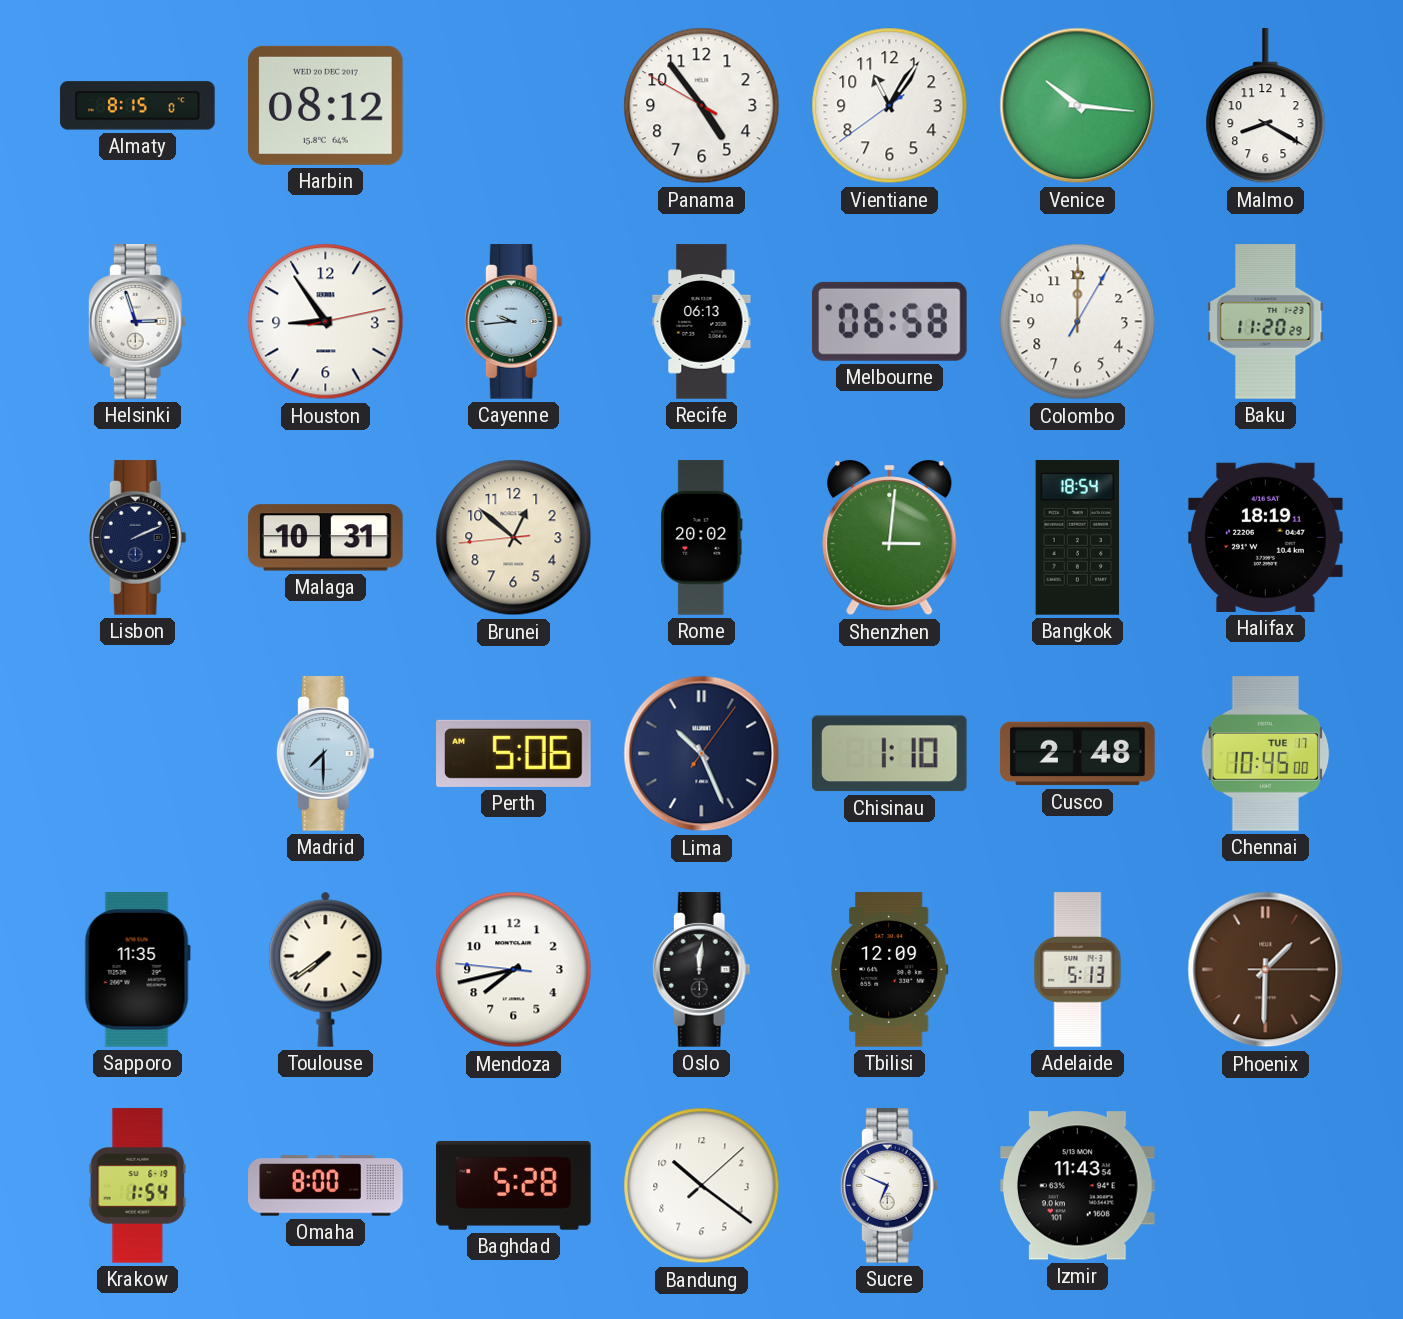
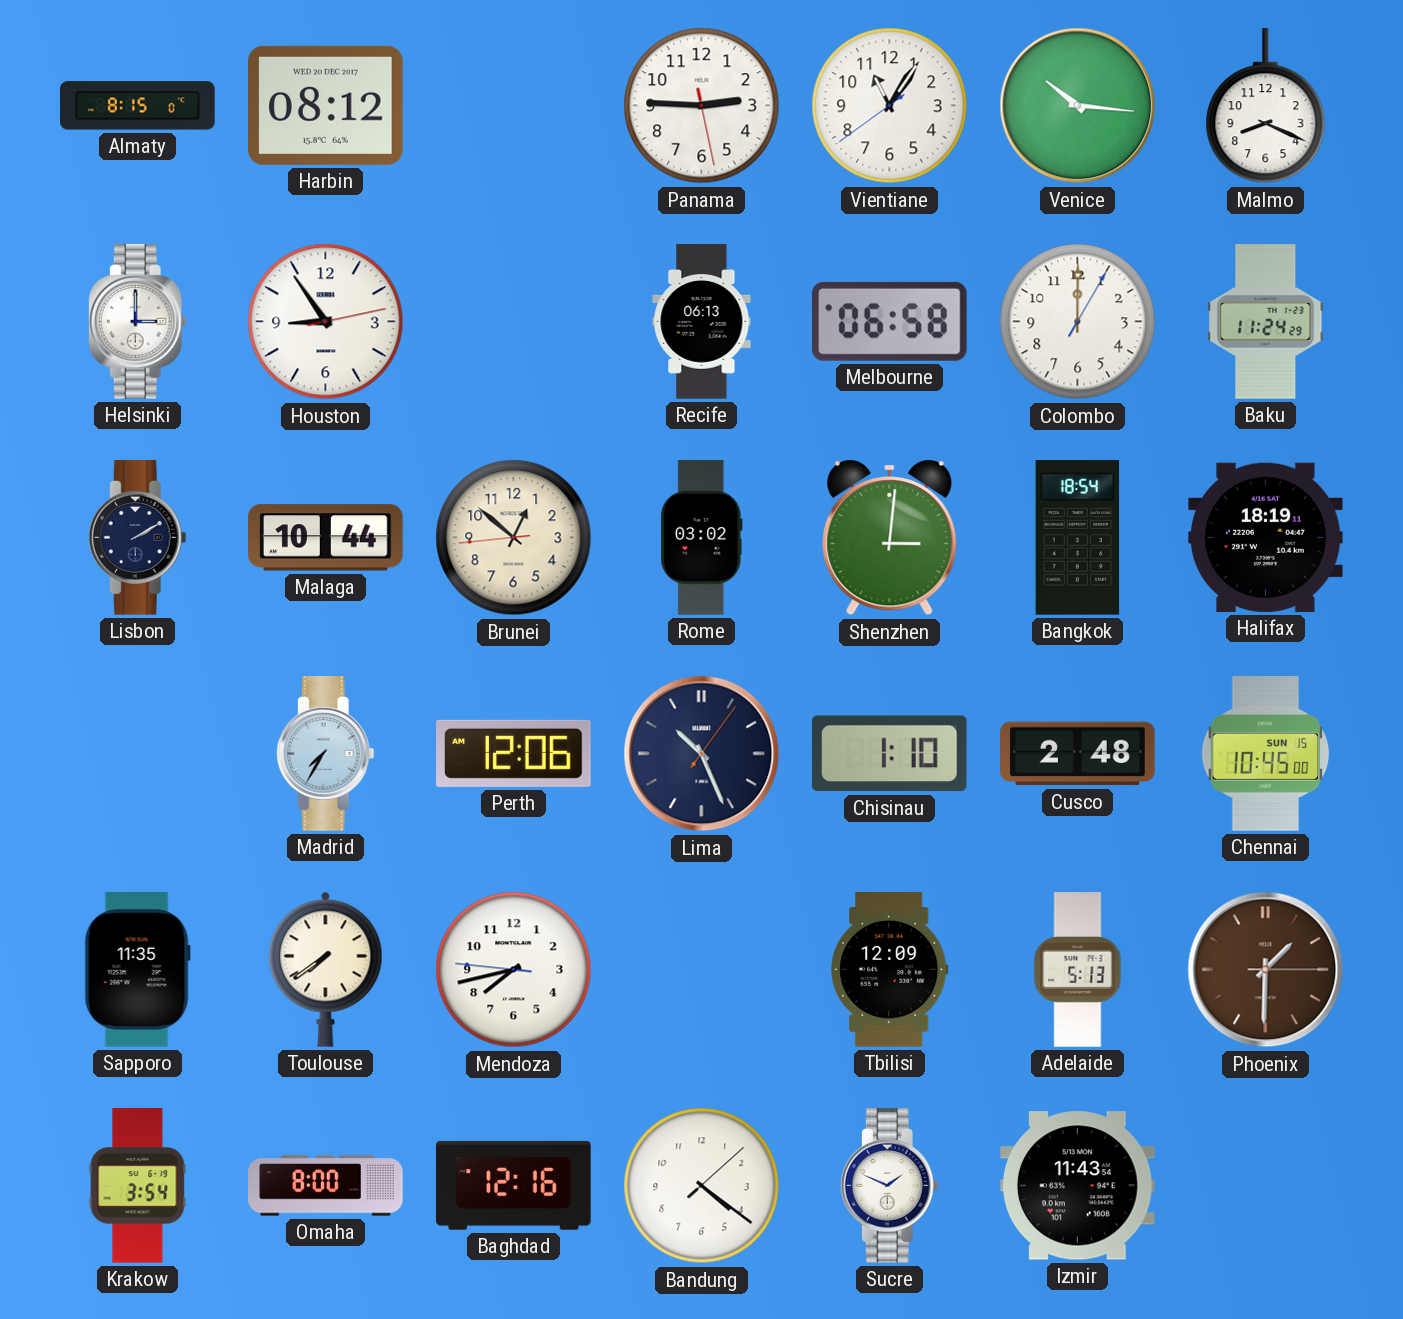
Panama: 4:53 -> 2:45 (702, 106)
Malmo: 8:20 -> 8:19 (1266, 106)
Helsinki: 2:57 -> 3:00 (137, 322)
Cayenne: 9:44 -> none (513, 322)
Baku: 11:20 -> 11:24 (1266, 322)
Lisbon: 2:11 -> 2:10 (137, 538)
Malaga: 10:31 -> 10:44 (326, 538)
Rome: 20:02 -> 03:02 (702, 538)
Madrid: 7:30 -> 7:35 (325, 754)
Perth: 5:06 -> 12:06 (514, 753)
Chennai date: TUE 17 -> SUN 15 (1266, 754)
Oslo: 12:01 -> none (701, 970)
Krakow: 1:54 -> 3:54 (138, 1186)
Baghdad: 5:28 -> 12:16 (514, 1185)
Bandung: 10:21 -> 4:21 (702, 1186)
Sucre: 6:49 -> 1:49 (889, 1186)
